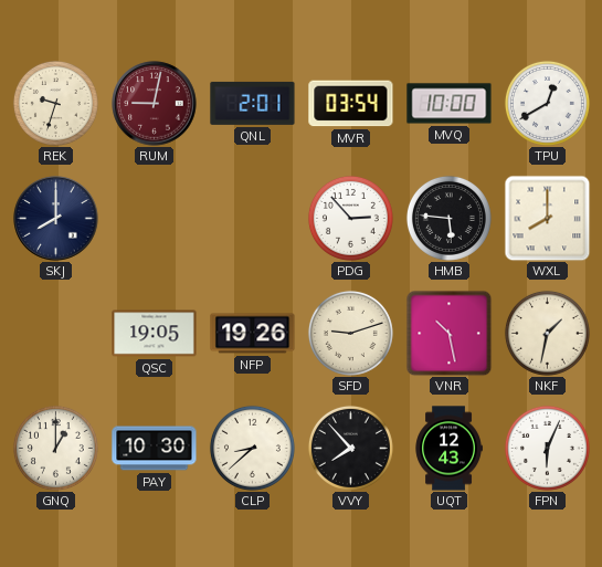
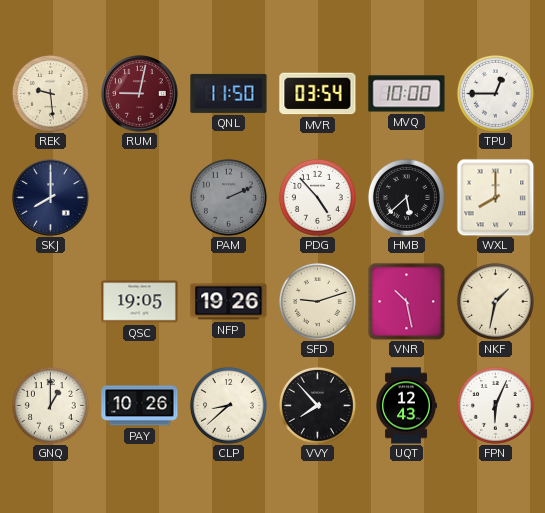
REK: 9:33 -> 9:29 (50, 93)
QNL: 2:01 -> 11:50 (229, 93)
TPU: 12:40 -> 12:45 (495, 93)
PAM: none -> 2:11 (228, 197)
PDG: 2:53 -> 4:53 (317, 197)
HMB: 5:46 -> 5:38 (406, 197)
PAY: 10:30 -> 10:26 (140, 406)
